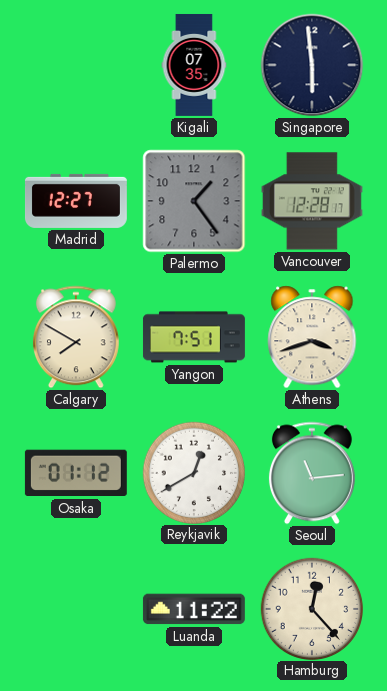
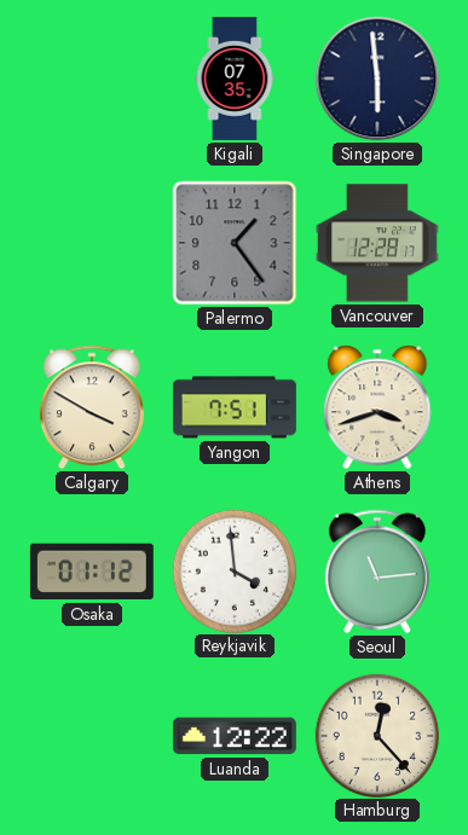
Madrid: 12:27 -> none (76, 201)
Calgary: 7:50 -> 3:50 (92, 407)
Reykjavik: 12:40 -> 3:59 (233, 570)
Luanda: 11:22 -> 12:22 (235, 736)
